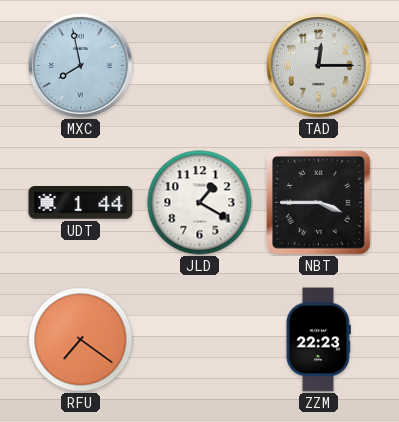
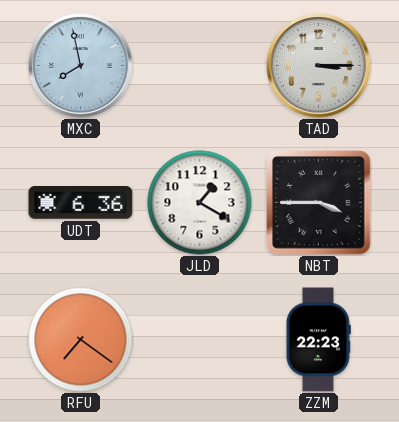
TAD: 12:15 -> 3:15 (319, 66)
UDT: 1:44 -> 6:36 (81, 203)
